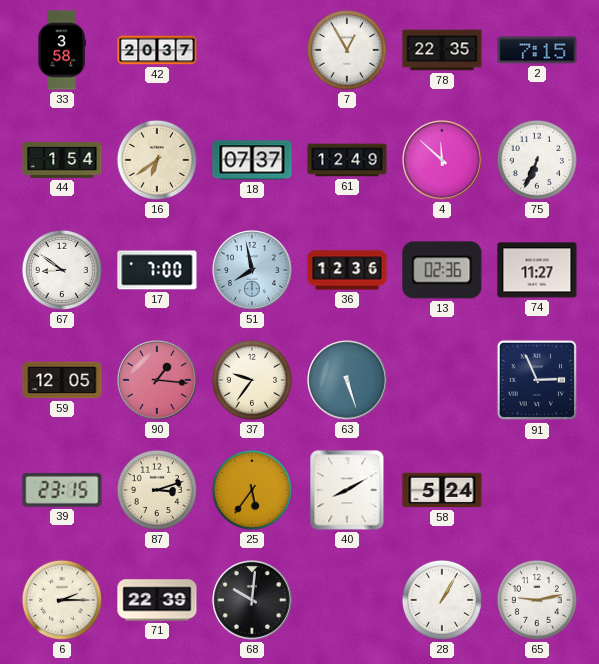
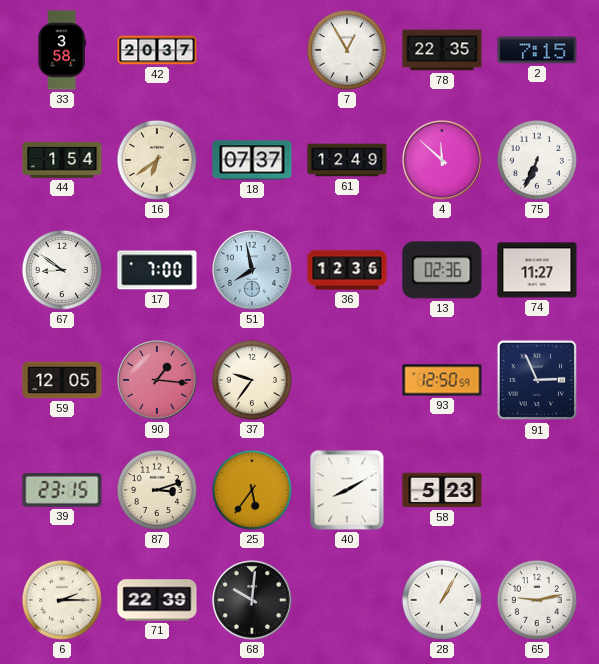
63: 5:27 -> none (348, 381)
93: none -> 12:50 (442, 380)
58: 5:24 -> 5:23 (442, 490)
